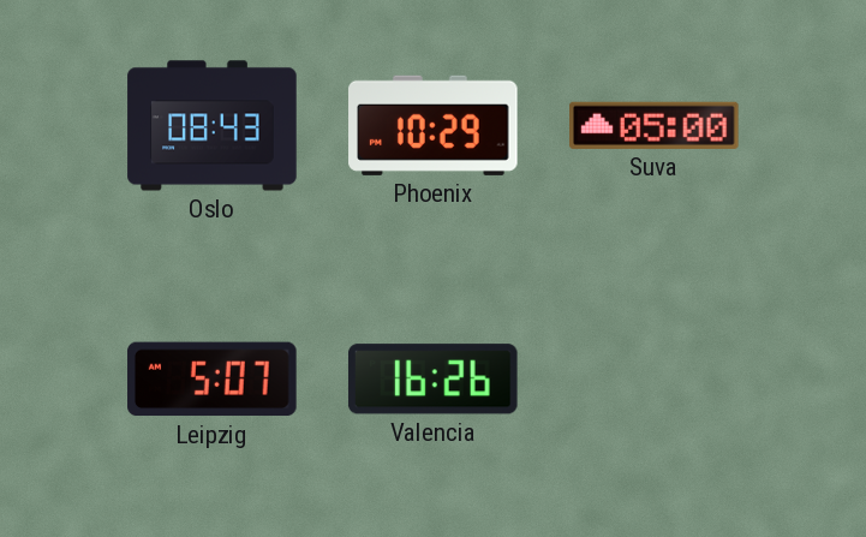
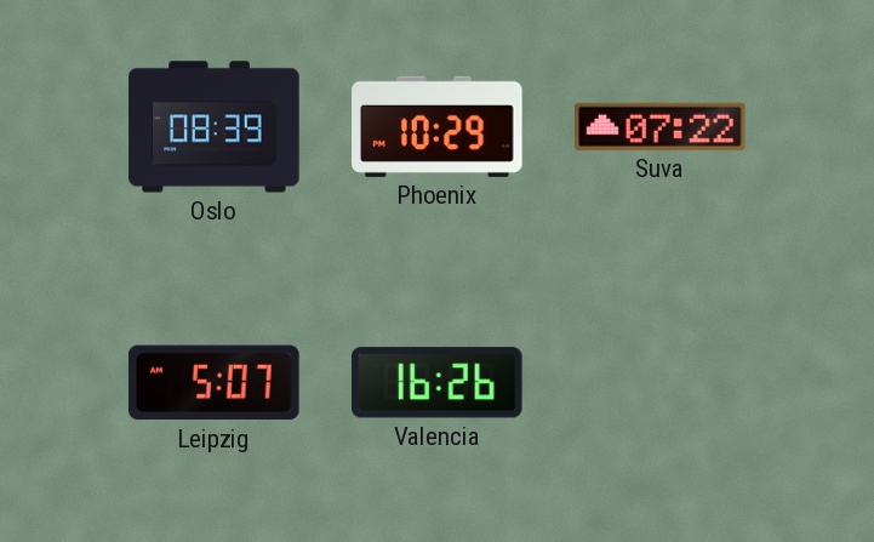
Oslo: 08:43 -> 08:39 (215, 127)
Suva: 05:00 -> 07:22 (661, 126)
